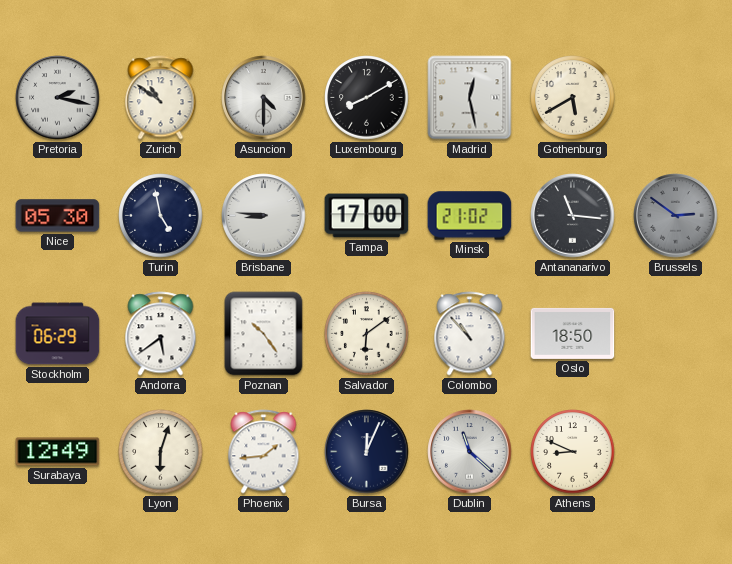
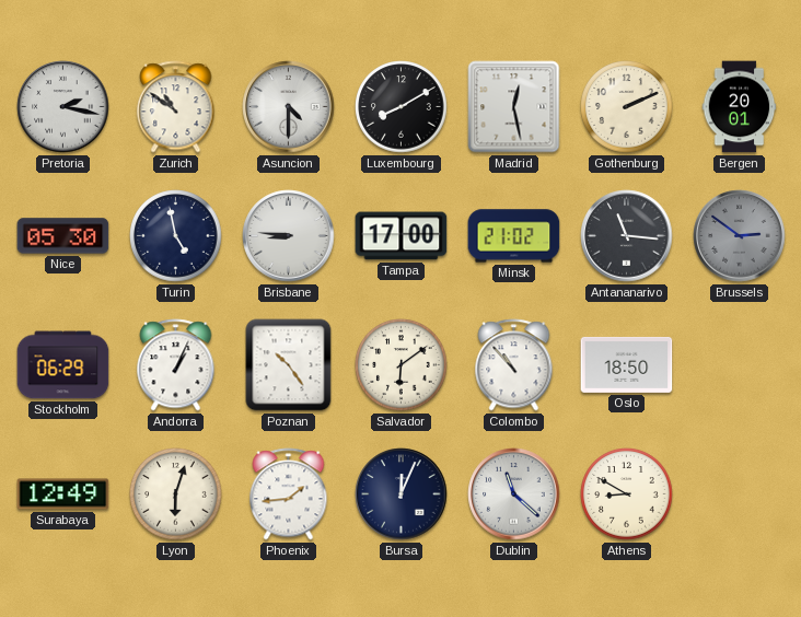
Gothenburg: 5:40 -> 2:11 (627, 107)
Bergen: none -> 20:01 (740, 107)
Andorra: 5:39 -> 1:04 (176, 365)
Athens: 8:49 -> 8:50 (627, 494)
